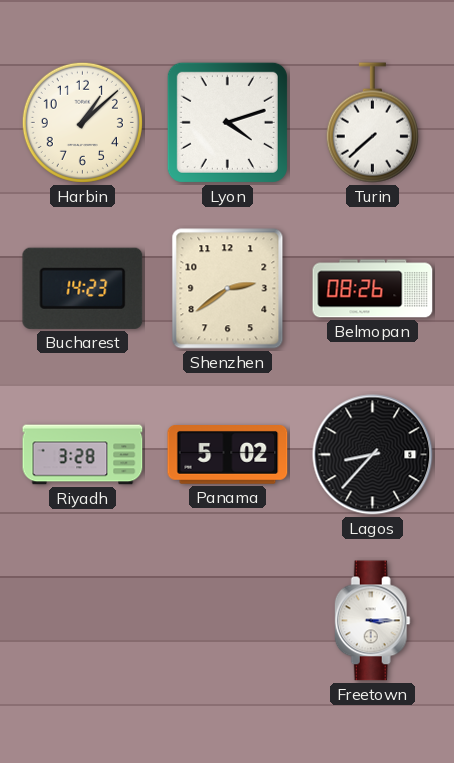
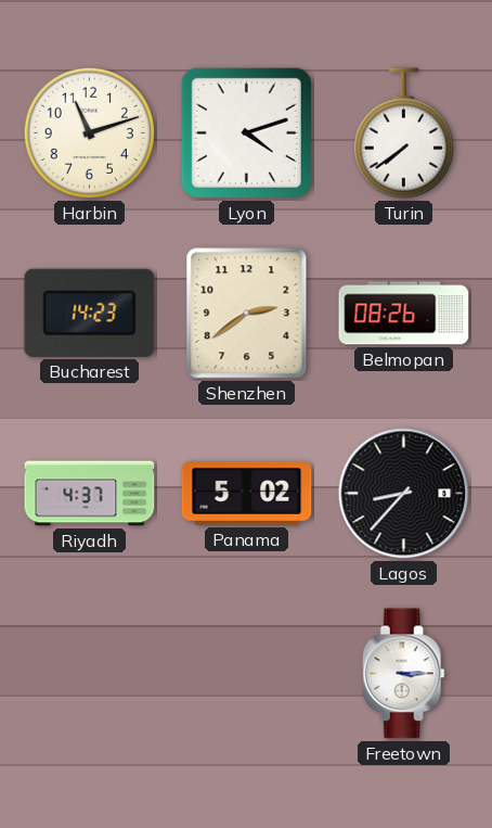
Harbin: 1:08 -> 11:12 (89, 132)
Turin: 7:38 -> 7:39 (403, 133)
Riyadh: 3:28 -> 4:37 (90, 494)
